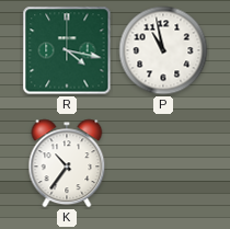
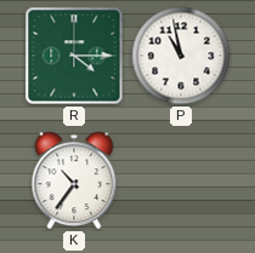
R: 4:17 -> 4:15 (74, 56)
